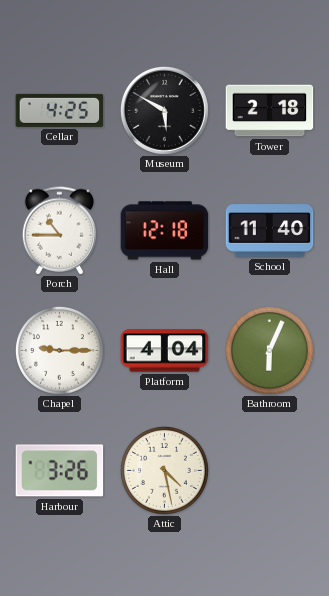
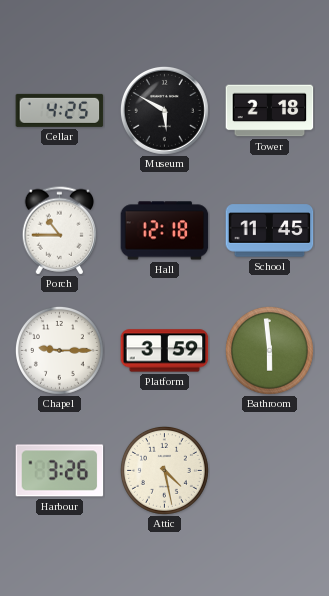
School: 11:40 -> 11:45 (270, 231)
Platform: 4:04 -> 3:59 (165, 351)
Bathroom: 6:04 -> 5:59 (269, 350)
